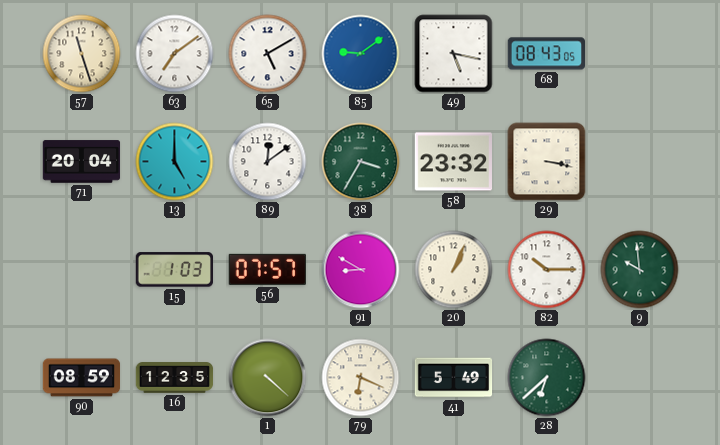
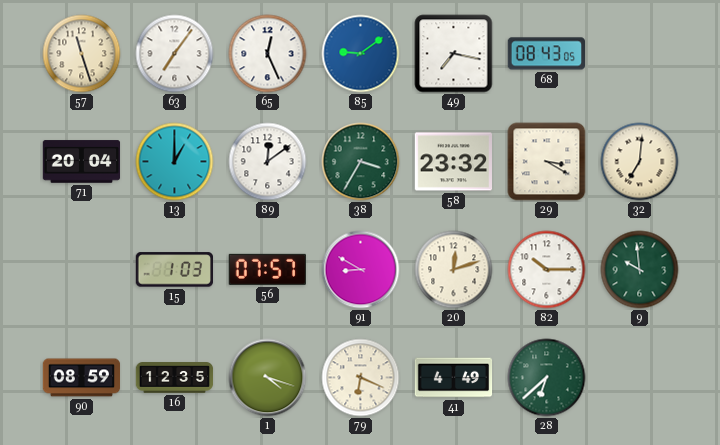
63: 7:09 -> 7:06 (175, 54)
65: 5:10 -> 12:26 (268, 54)
49: 5:17 -> 7:17 (454, 54)
13: 5:00 -> 1:00 (175, 162)
29: 3:17 -> 3:20 (547, 162)
32: none -> 7:01 (640, 162)
20: 1:04 -> 12:12 (454, 270)
1: 4:22 -> 4:18 (268, 378)
41: 5:49 -> 4:49 (454, 378)
